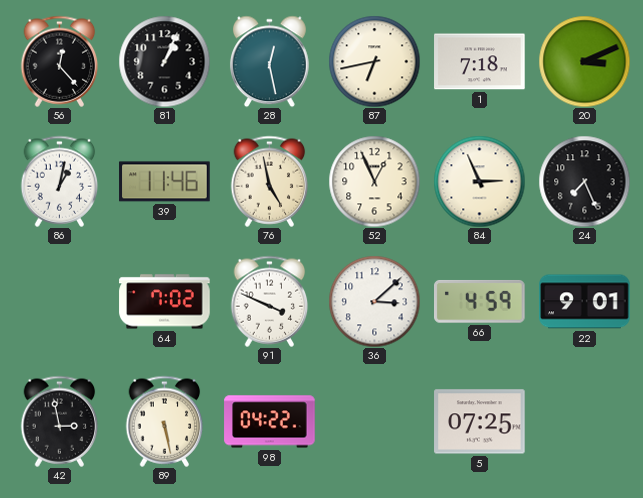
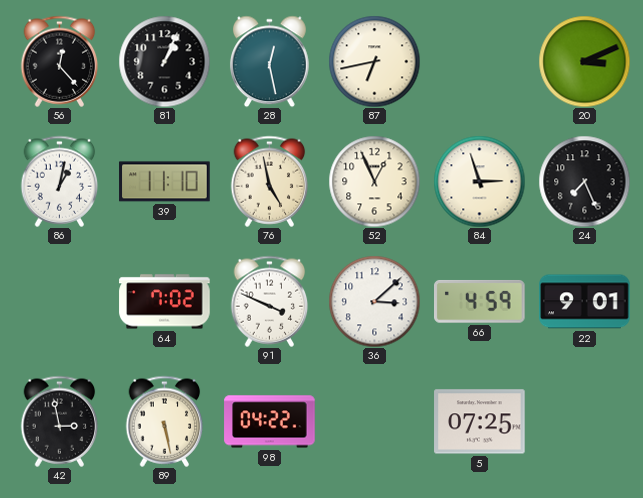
1: 7:18 -> none (480, 62)
39: 11:46 -> 11:10 (165, 182)
84: 2:56 -> 2:57 (479, 181)
